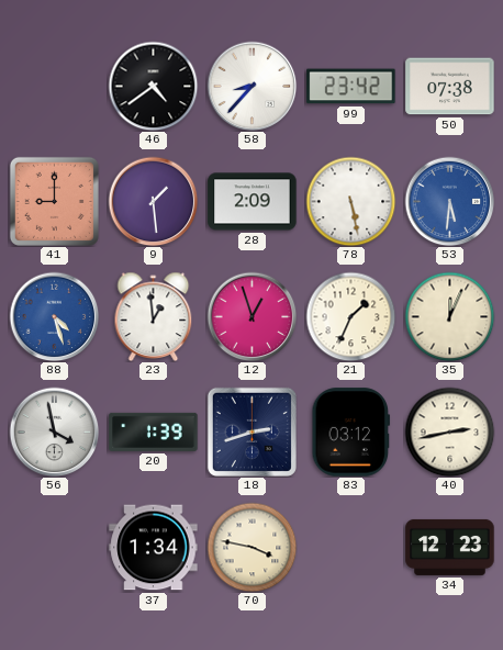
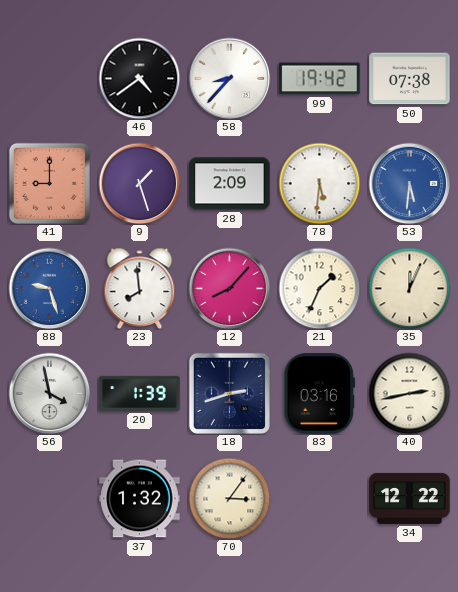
99: 23:42 -> 19:42 (320, 79)
9: 1:29 -> 1:27 (139, 183)
78: 5:28 -> 5:31 (319, 183)
88: 4:27 -> 9:27 (49, 288)
23: 12:59 -> 7:59 (140, 288)
12: 12:57 -> 8:07 (229, 288)
83: 03:12 -> 03:16 (320, 394)
37: 1:34 -> 1:32 (140, 499)
70: 3:47 -> 3:06 (229, 498)
34: 12:23 -> 12:22 (410, 498)
